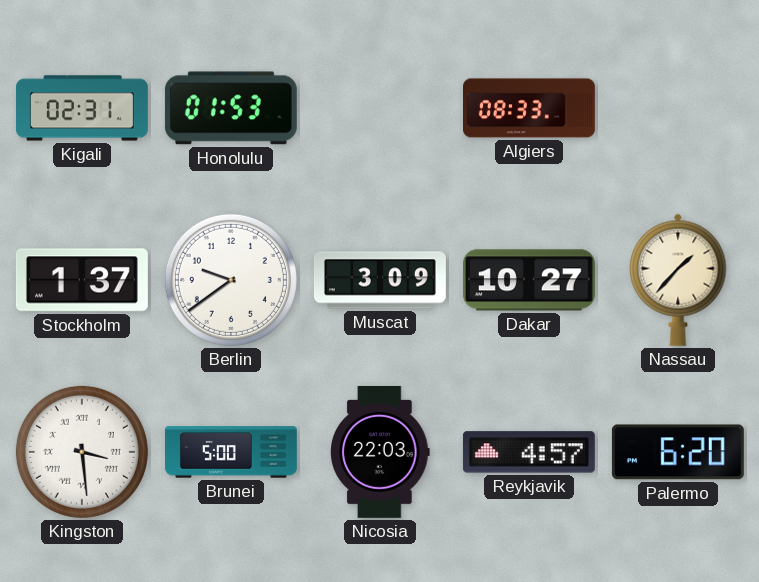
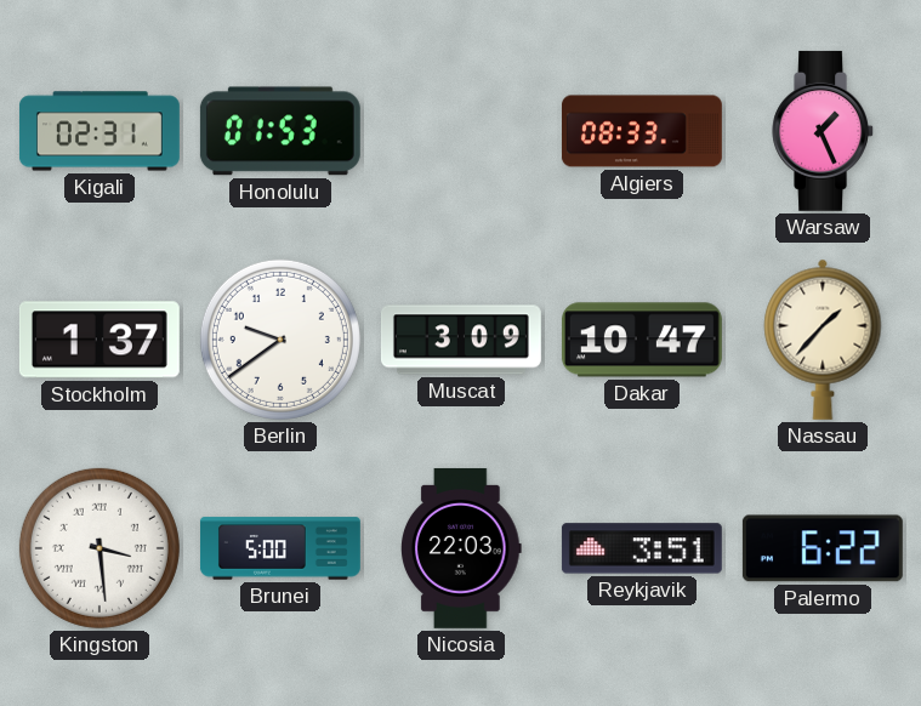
Warsaw: none -> 1:26 (823, 131)
Dakar: 10:27 -> 10:47 (642, 340)
Reykjavik: 4:57 -> 3:51 (642, 548)
Palermo: 6:20 -> 6:22 (823, 548)
